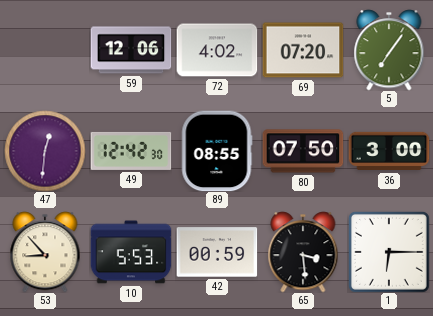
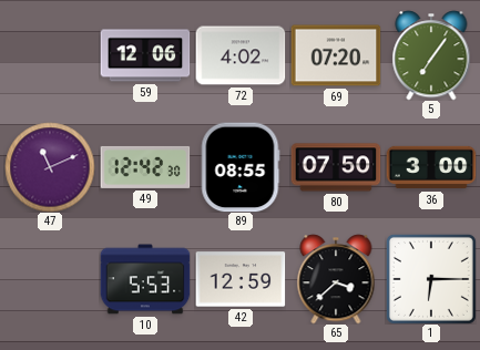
47: 12:31 -> 11:11 (50, 167)
53: 8:53 -> none (45, 252)
42: 00:59 -> 12:59 (241, 279)
65: 3:29 -> 3:38 (336, 279)
